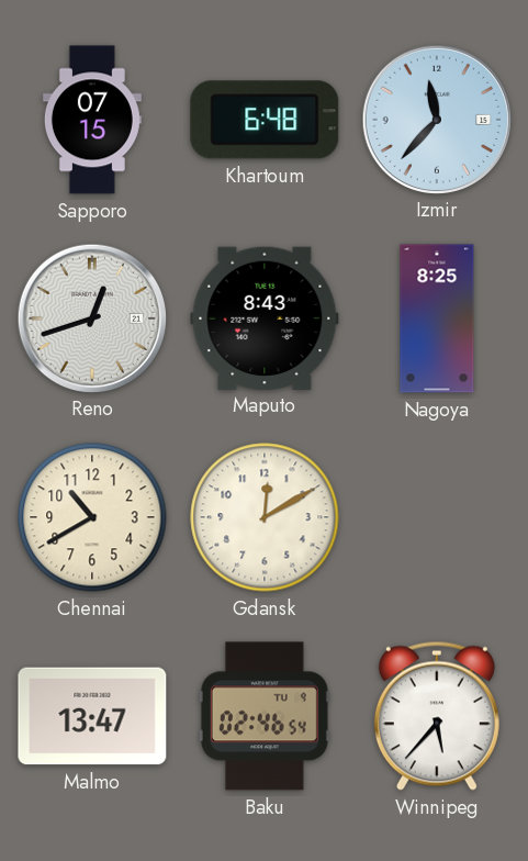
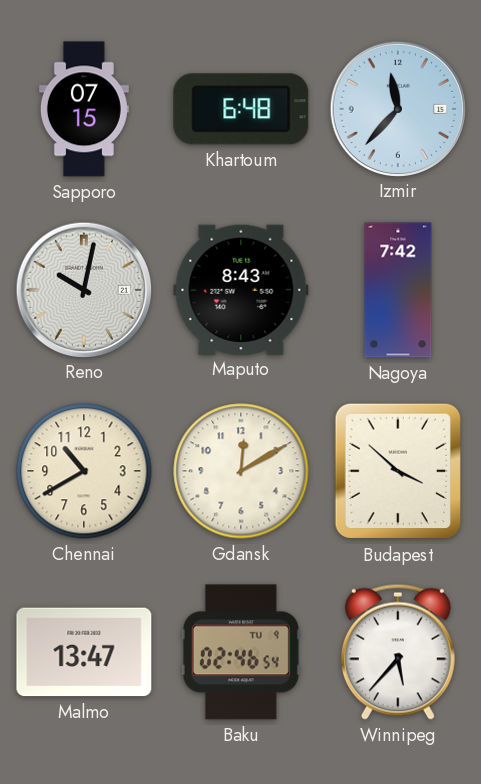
Reno: 12:42 -> 10:02 (83, 289)
Nagoya: 8:25 -> 7:42 (398, 290)
Budapest: none -> 3:52 (397, 471)
